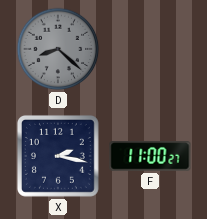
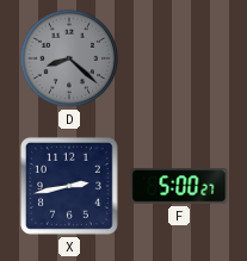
X: 2:17 -> 2:43 (69, 186)
F: 11:00 -> 5:00 (179, 186)
